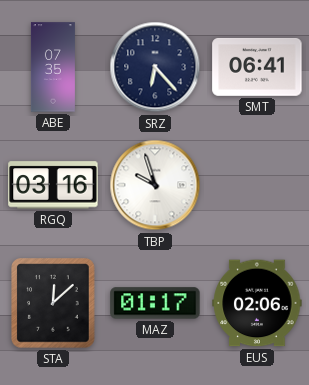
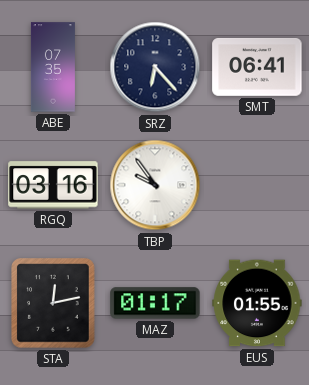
TBP: 9:57 -> 9:54 (155, 185)
STA: 12:08 -> 12:13 (53, 303)
EUS: 02:06 -> 01:55 (257, 303)
